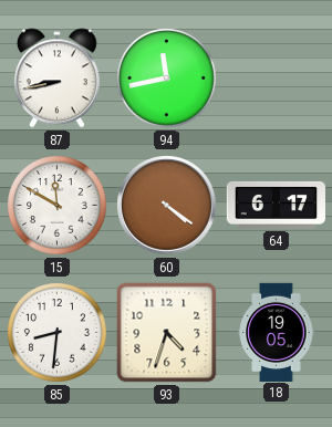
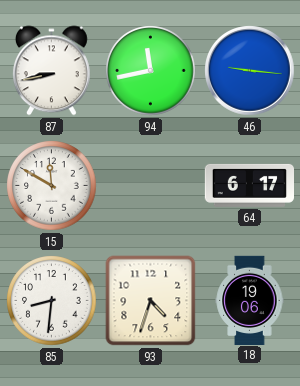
46: none -> 9:16 (250, 71)
60: 4:21 -> none (167, 206)
18: 19:05 -> 19:06 (250, 300)
